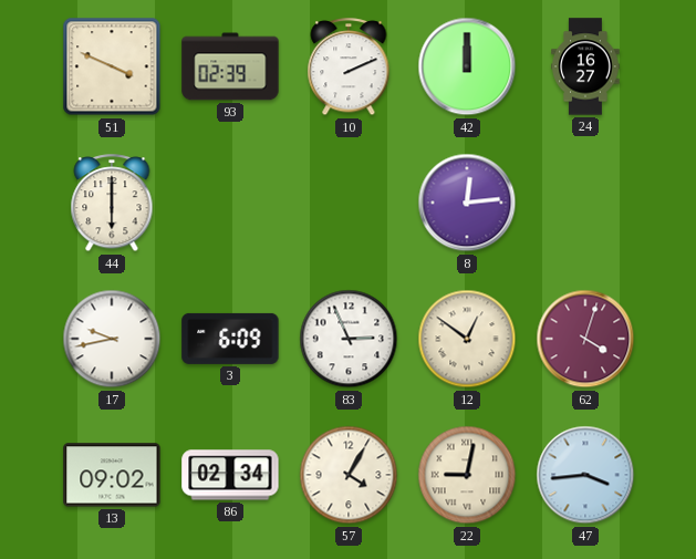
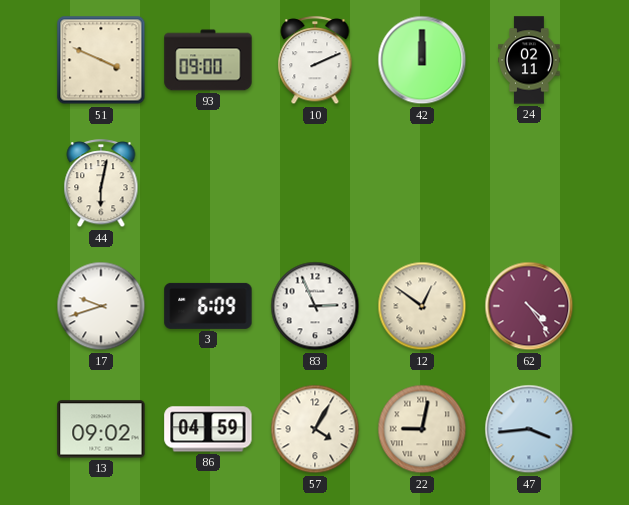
93: 02:39 -> 09:00 (208, 60)
24: 16:27 -> 02:11 (529, 60)
44: 6:00 -> 6:02 (101, 184)
8: 12:14 -> none (467, 203)
17: 9:43 -> 9:42 (101, 306)
62: 4:03 -> 4:24 (529, 306)
86: 02:34 -> 04:59 (208, 429)
